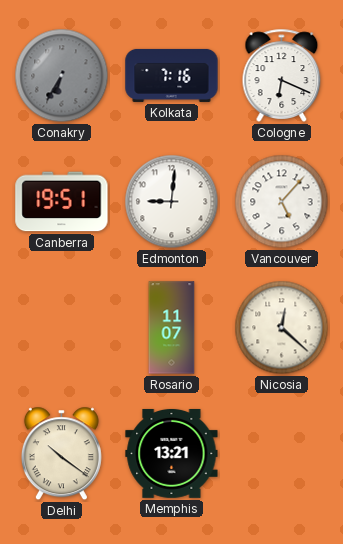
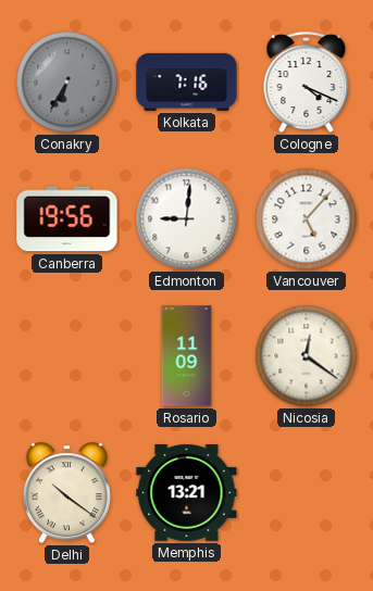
Cologne: 6:19 -> 4:19 (307, 81)
Canberra: 19:51 -> 19:56 (67, 219)
Rosario: 11:07 -> 11:09 (187, 356)
Nicosia: 12:22 -> 12:21 (307, 356)
